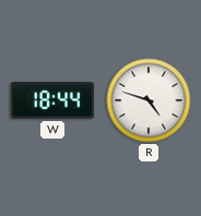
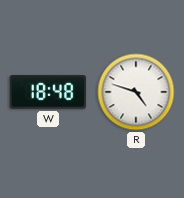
W: 18:44 -> 18:48 (48, 92)
